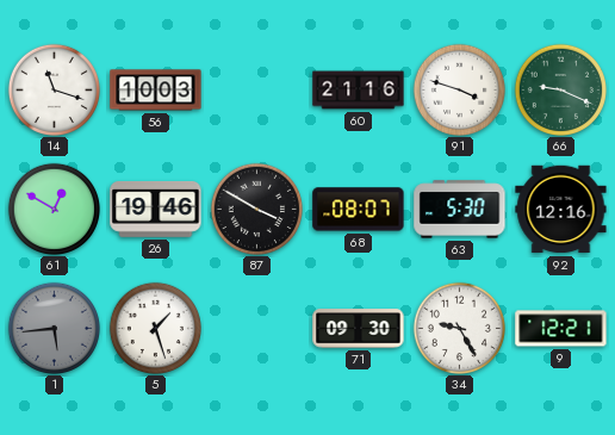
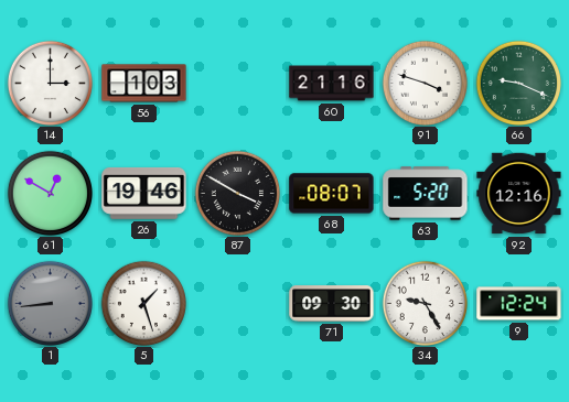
14: 11:18 -> 3:00 (50, 83)
56: 10:03 -> 1:03 (144, 84)
63: 5:30 -> 5:20 (426, 194)
1: 5:44 -> 8:44 (50, 303)
9: 12:21 -> 12:24 (519, 304)
